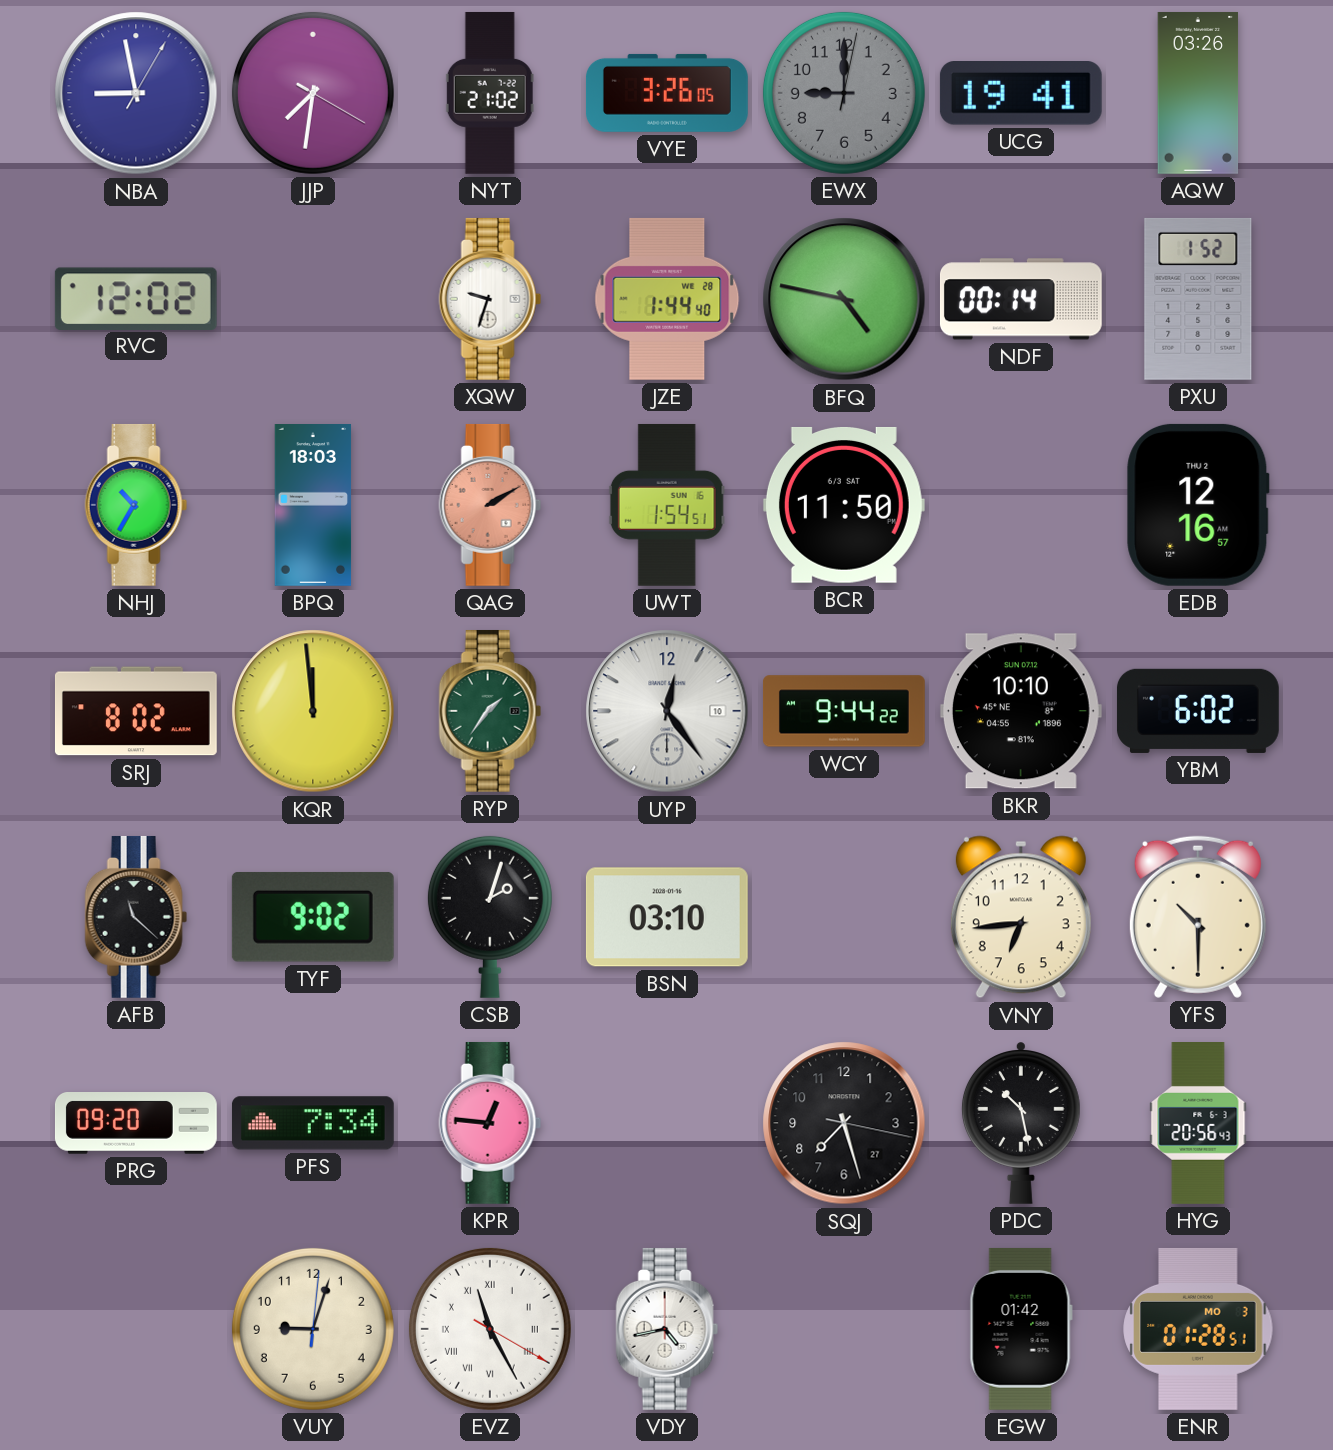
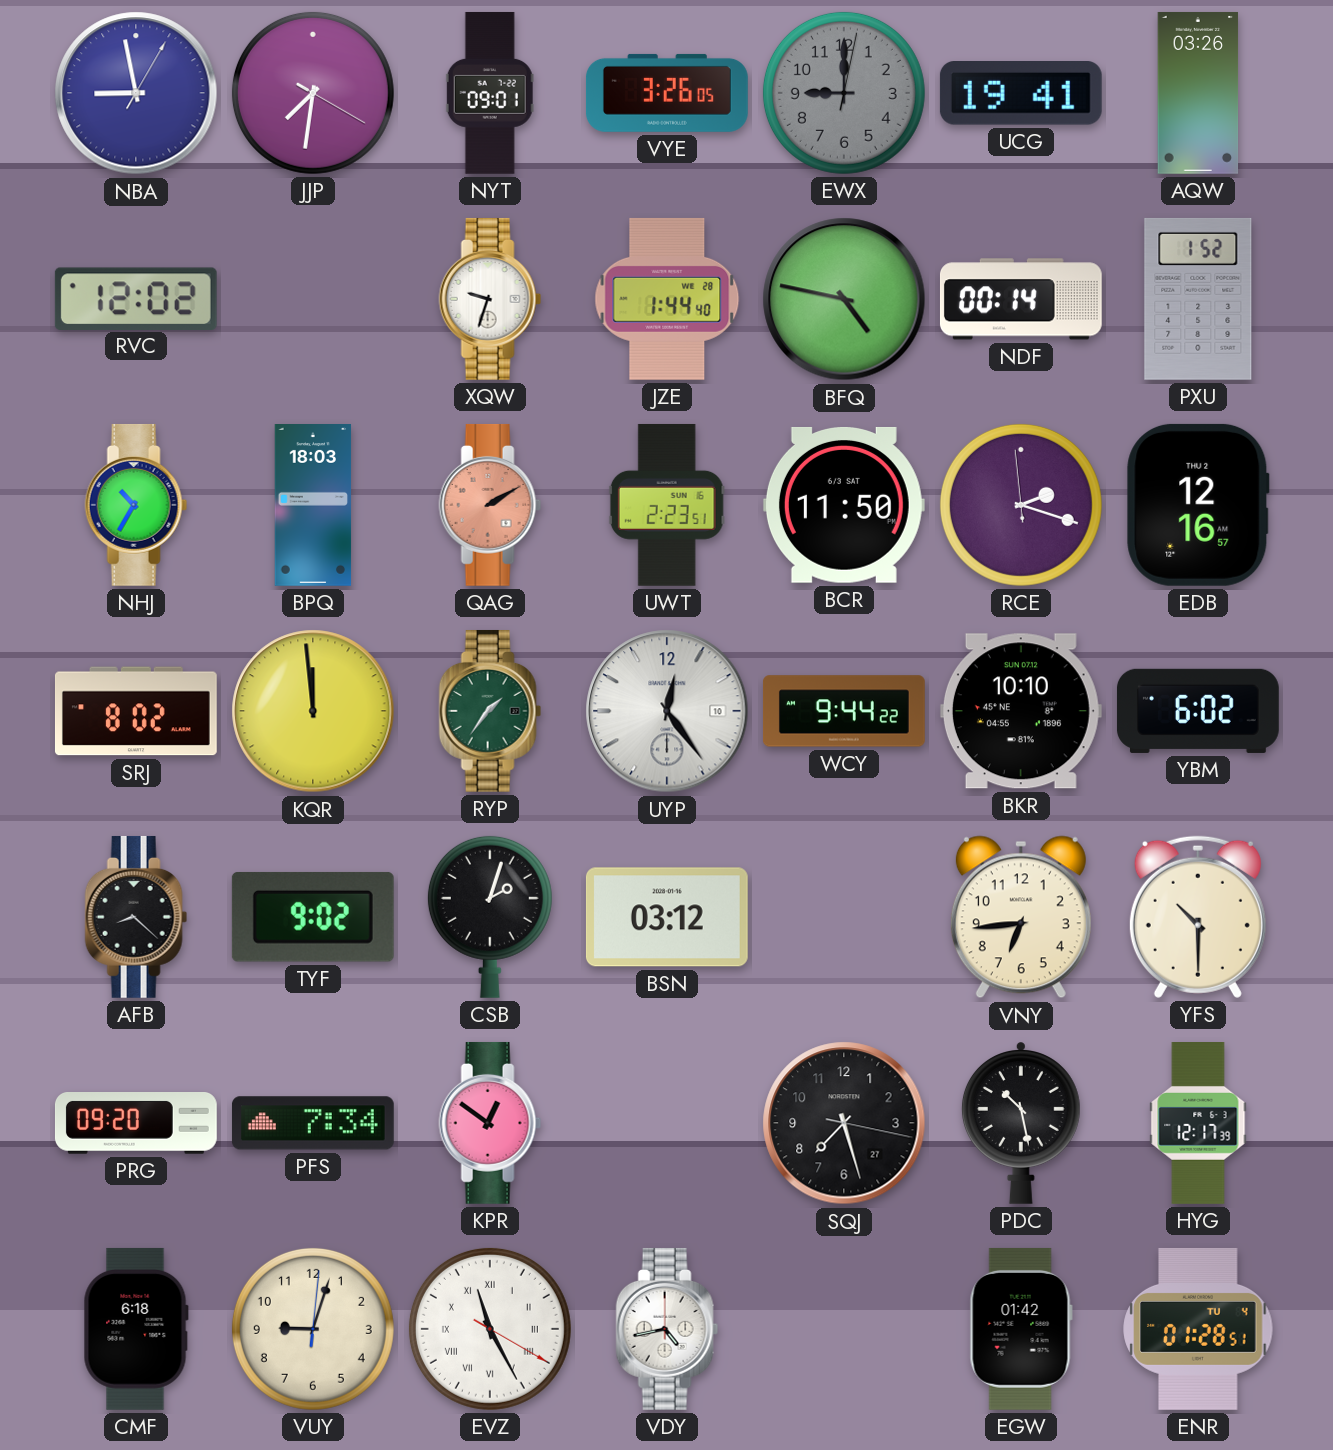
NYT: 21:02 -> 09:01 (490, 93)
UWT: 1:54 -> 2:23 (667, 505)
RCE: none -> 2:17 (1021, 505)
AFB: 11:22 -> 8:22 (136, 917)
BSN: 03:10 -> 03:12 (667, 917)
KPR: 12:46 -> 12:51 (490, 1123)
HYG: 20:56 -> 12:17 (1198, 1124)
CMF: none -> 6:18 (136, 1329)
ENR date: MO 3 -> TU 4 (1198, 1329)
